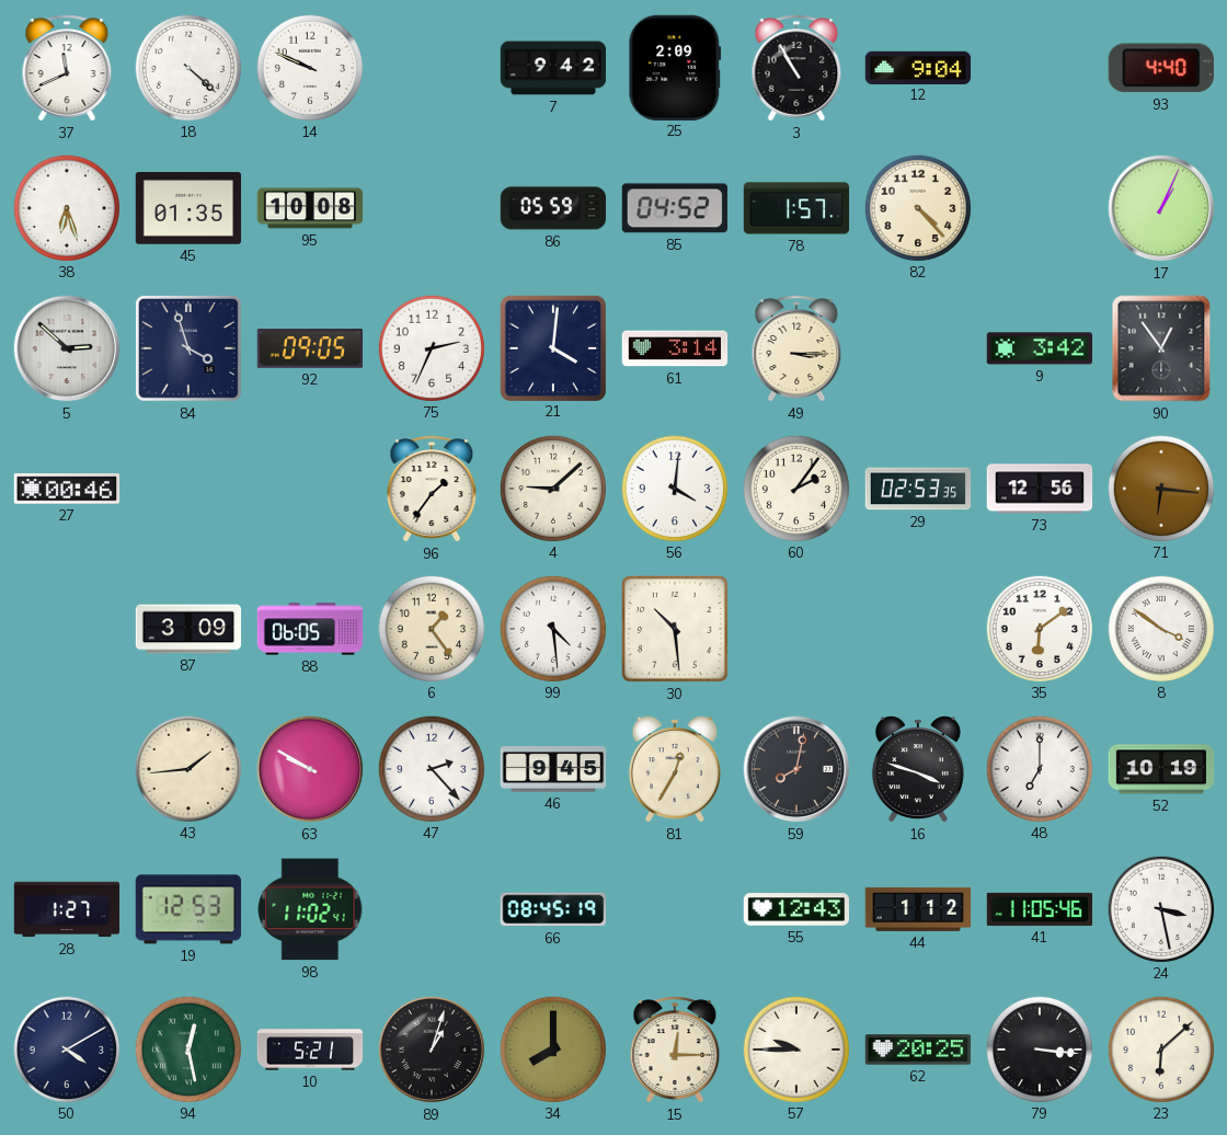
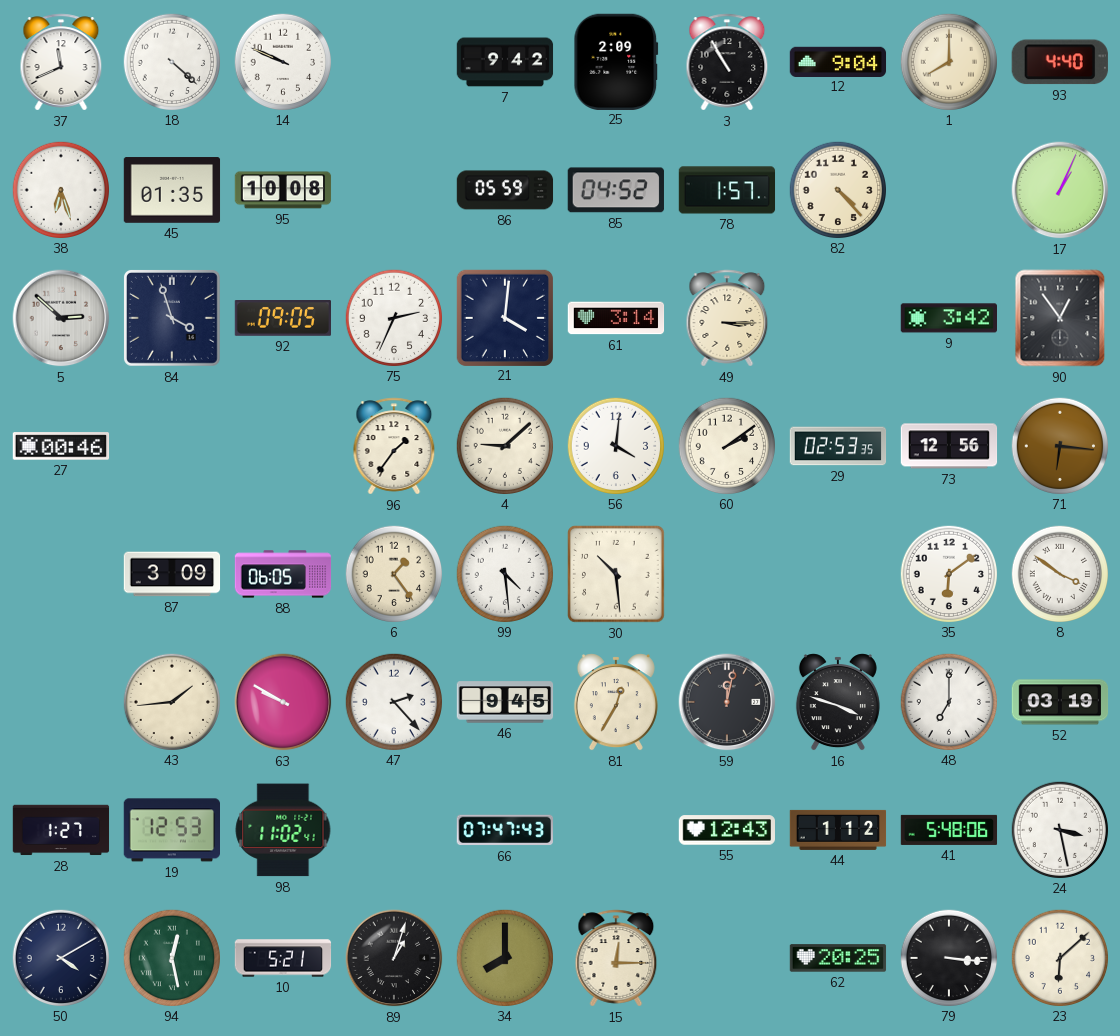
1: none -> 8:00 (948, 61)
60: 2:06 -> 2:09 (726, 445)
59: 8:02 -> 12:02 (727, 702)
52: 10:19 -> 03:19 (1060, 702)
66: 08:45 -> 07:47 (504, 830)
41: 11:05 -> 5:48 (949, 830)
57: 9:45 -> none (795, 1048)
